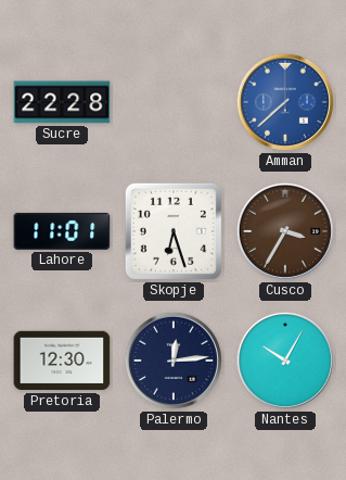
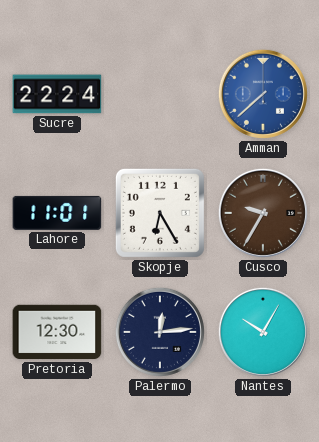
Sucre: 22:28 -> 22:24 (57, 94)
Skopje: 6:27 -> 6:25 (160, 213)
Cusco: 3:35 -> 9:35 (263, 213)
